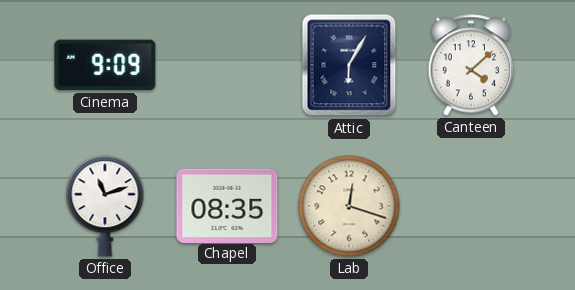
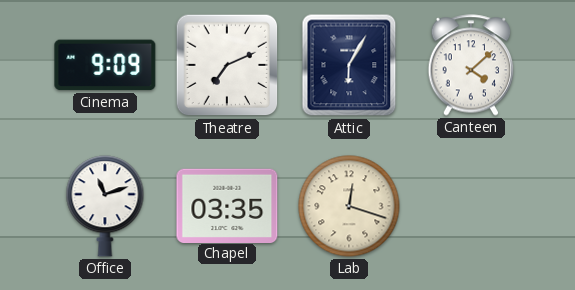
Theatre: none -> 7:11 (227, 65)
Chapel: 08:35 -> 03:35 (227, 205)
